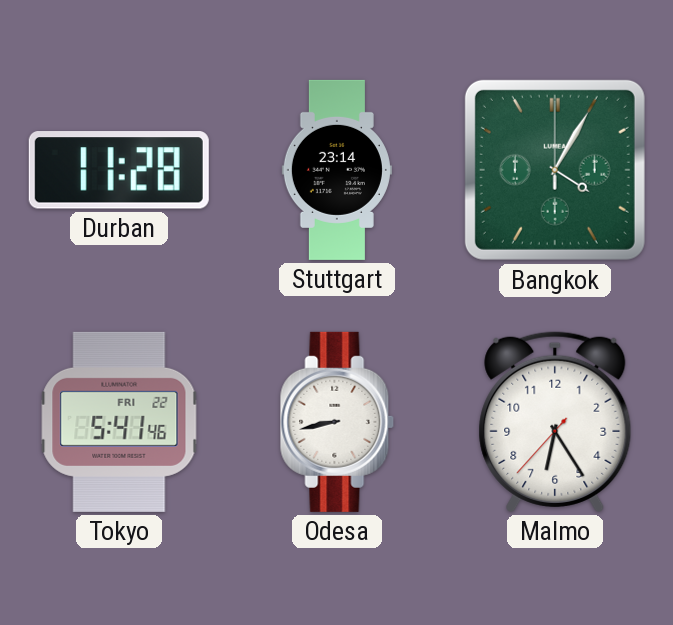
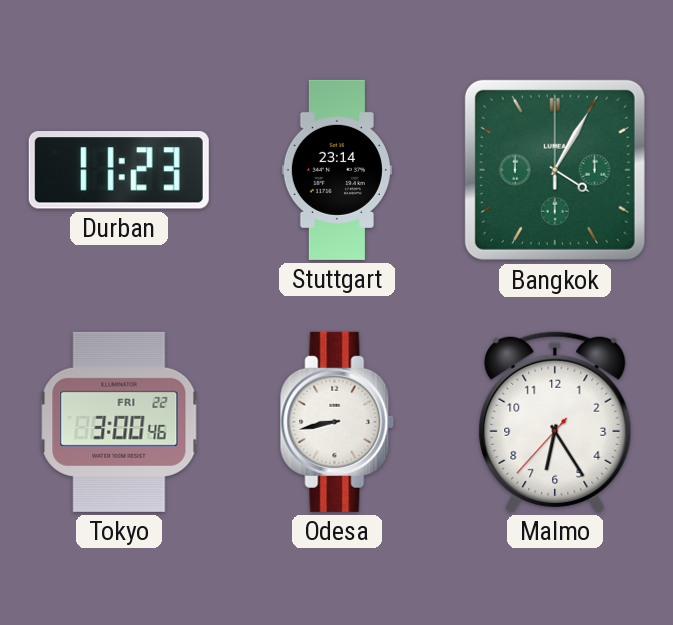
Durban: 11:28 -> 11:23 (119, 170)
Tokyo: 5:41 -> 3:00 (119, 422)
